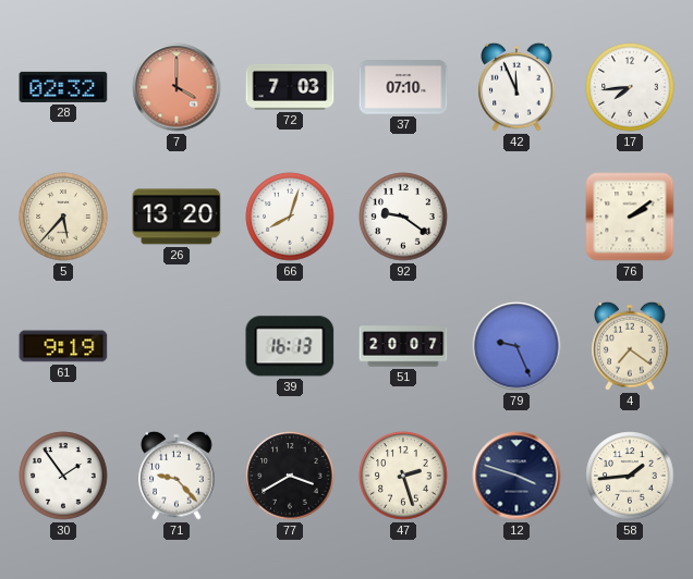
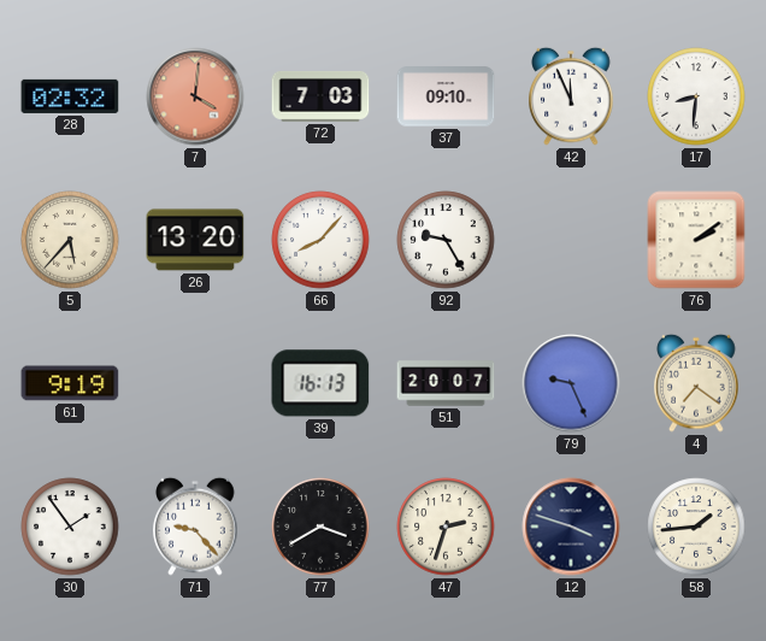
7: 4:00 -> 4:01 (195, 96)
37: 07:10 -> 09:10 (446, 96)
17: 7:44 -> 8:31 (696, 96)
66: 8:03 -> 8:07 (320, 240)
92: 9:21 -> 9:25 (446, 240)
47: 2:27 -> 2:33 (446, 527)
